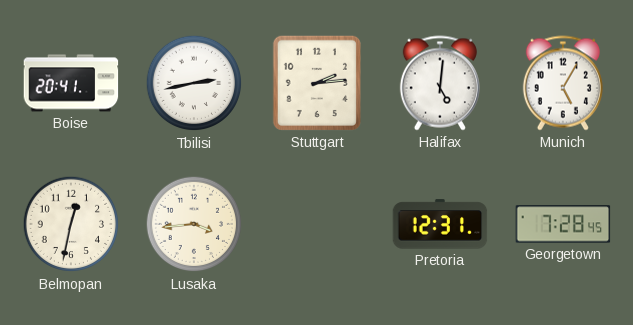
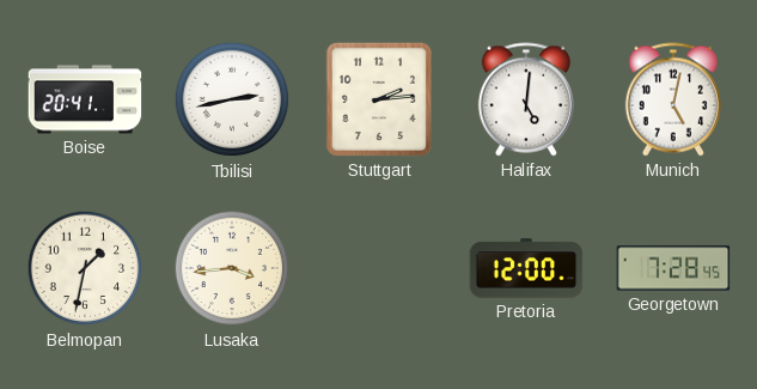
Munich: 5:05 -> 5:02 (673, 99)
Belmopan: 12:32 -> 1:32 (85, 268)
Pretoria: 12:31 -> 12:00 (526, 268)
